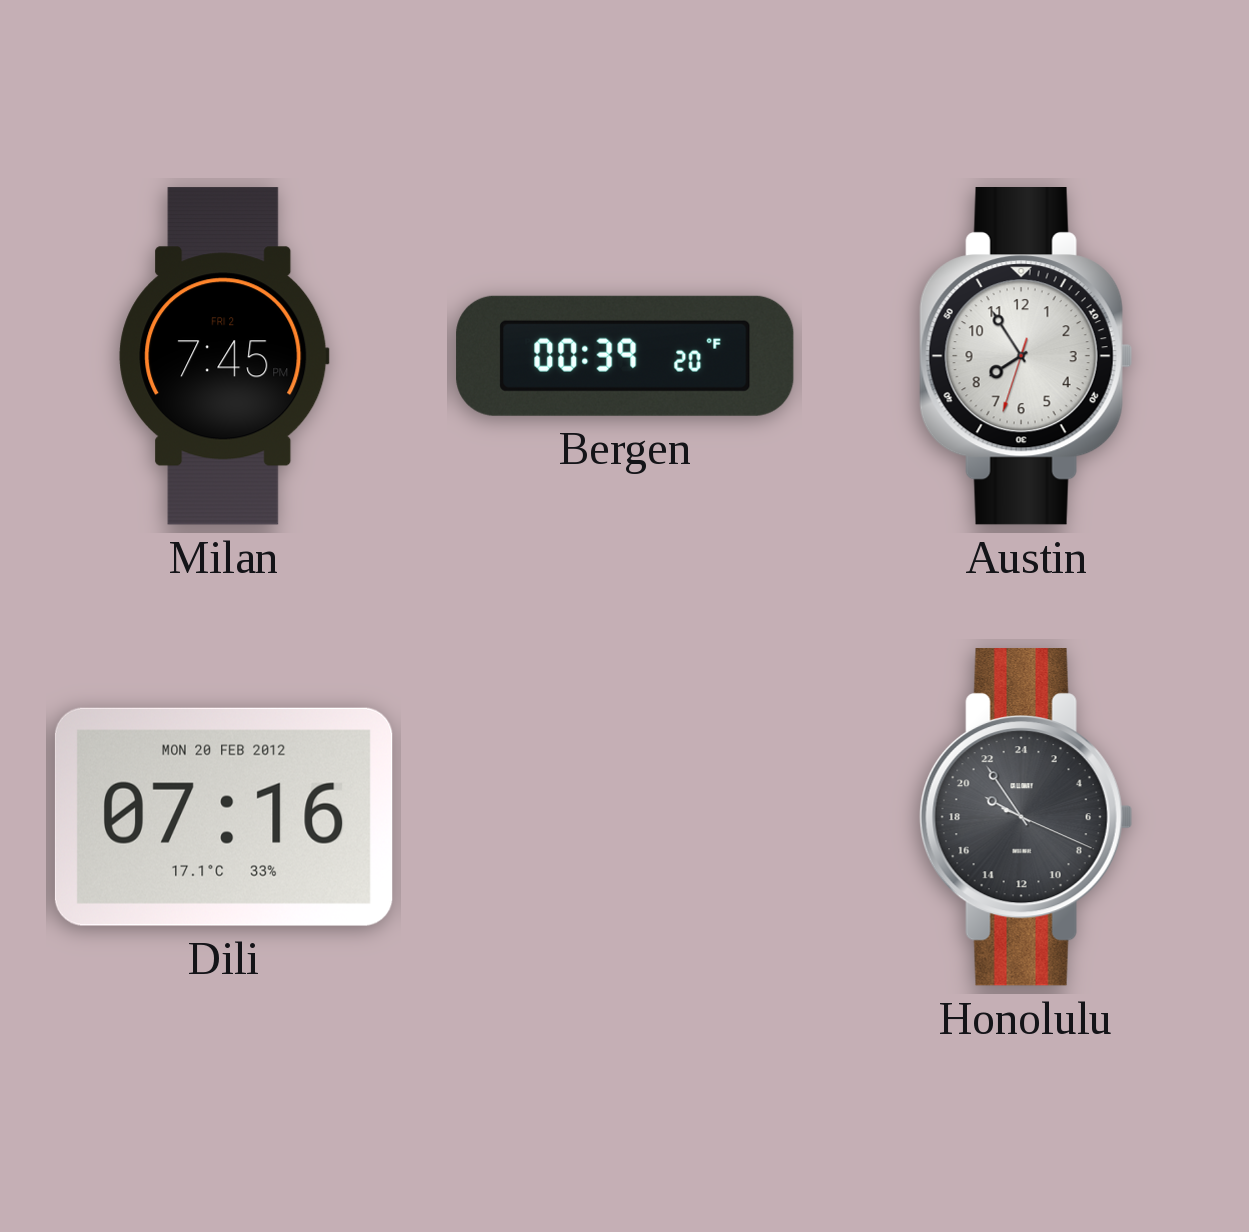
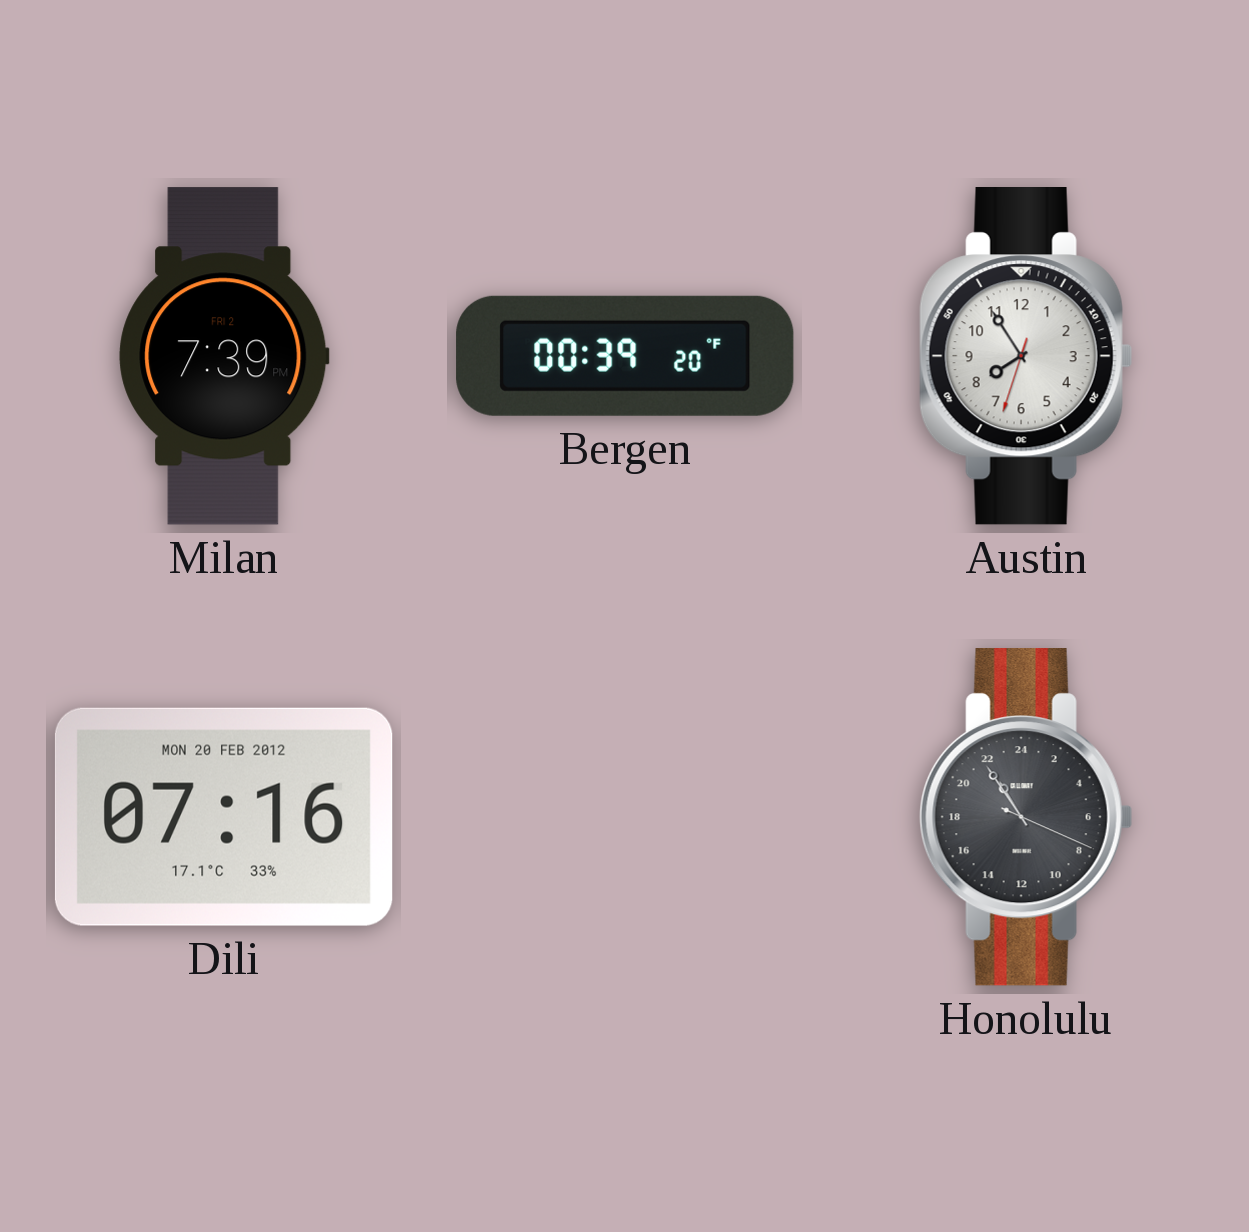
Milan: 7:45 -> 7:39 (224, 356)
Honolulu: 19:54 -> 21:54 (1026, 818)
